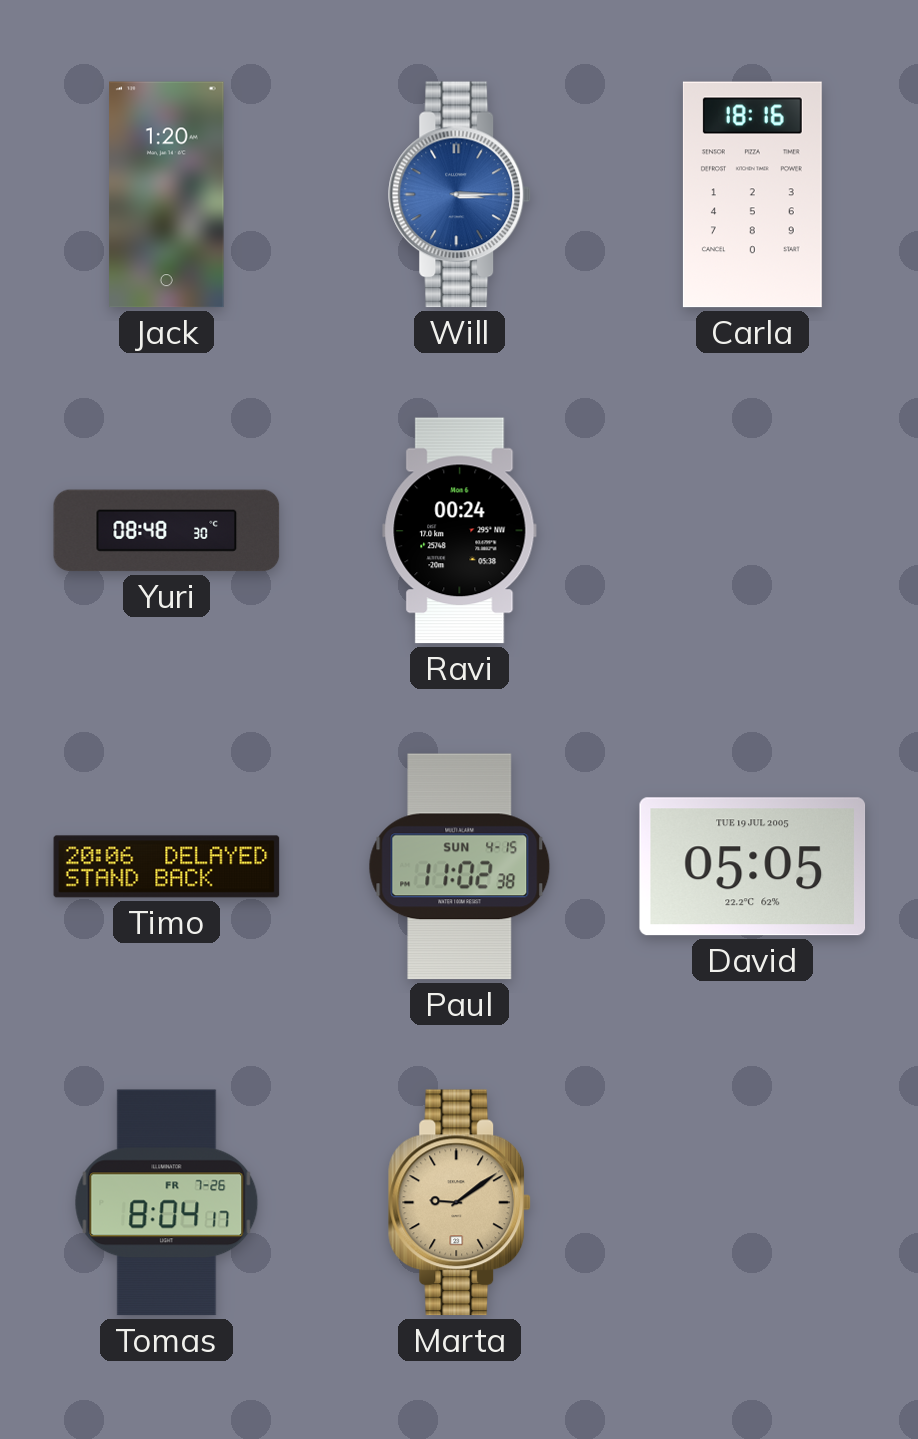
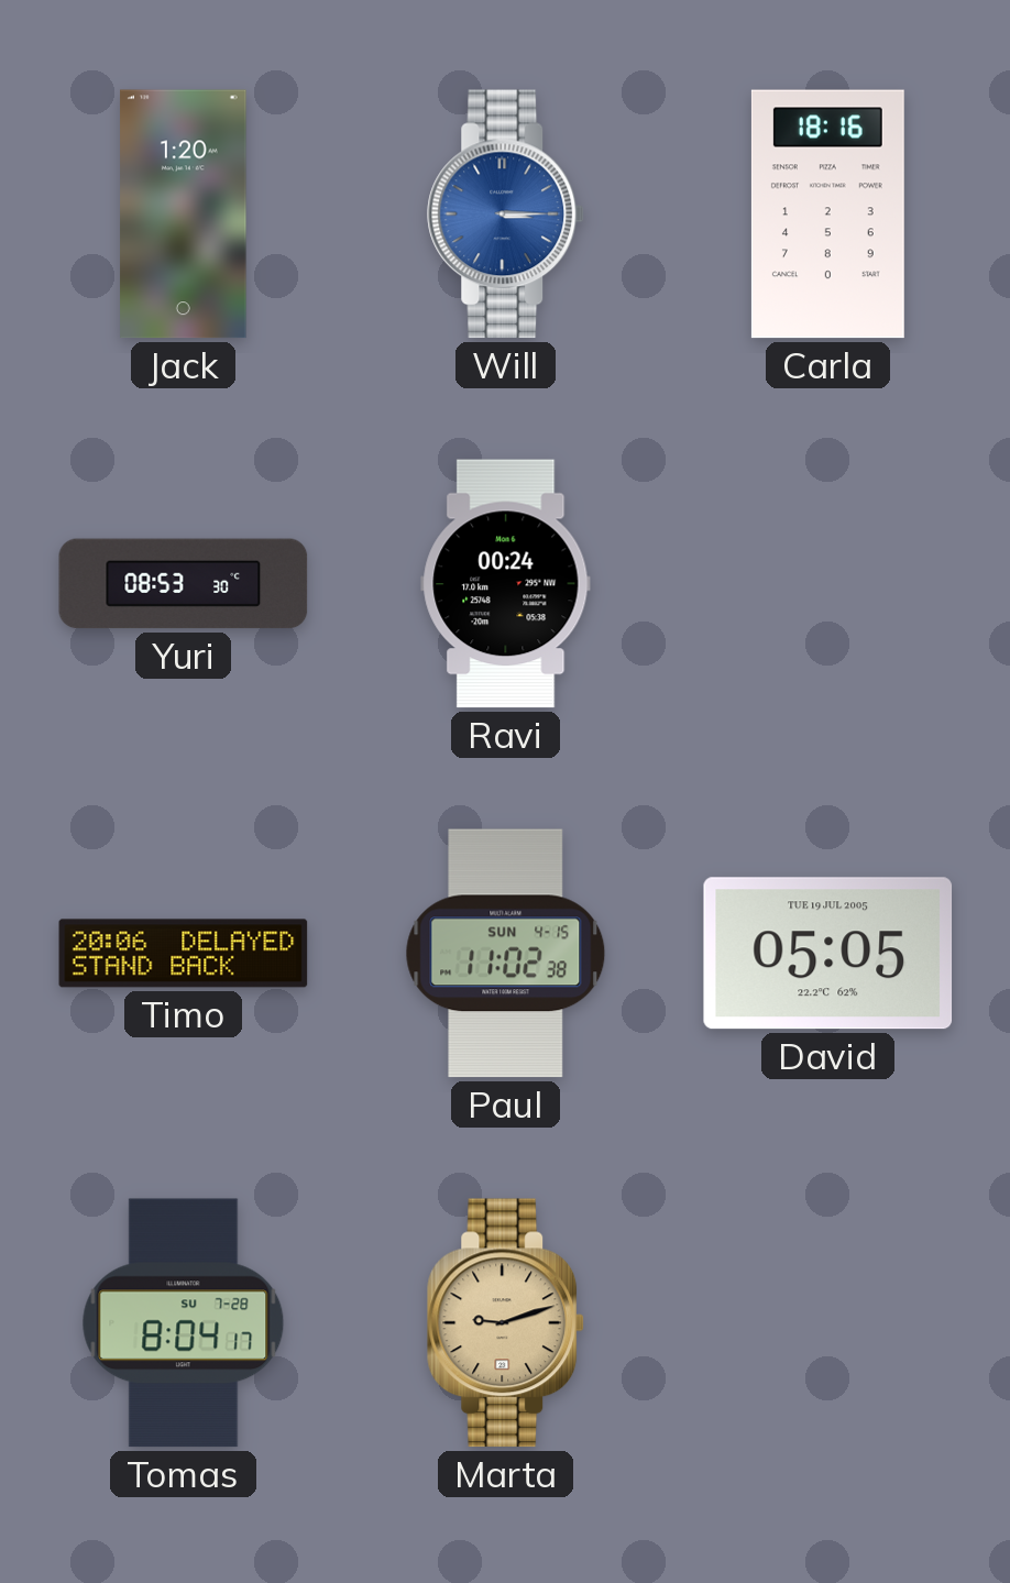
Yuri: 08:48 -> 08:53 (184, 584)
Tomas date: FR 7-26 -> SU 7-28 (184, 1323)
Marta: 9:09 -> 9:12 (506, 1323)
